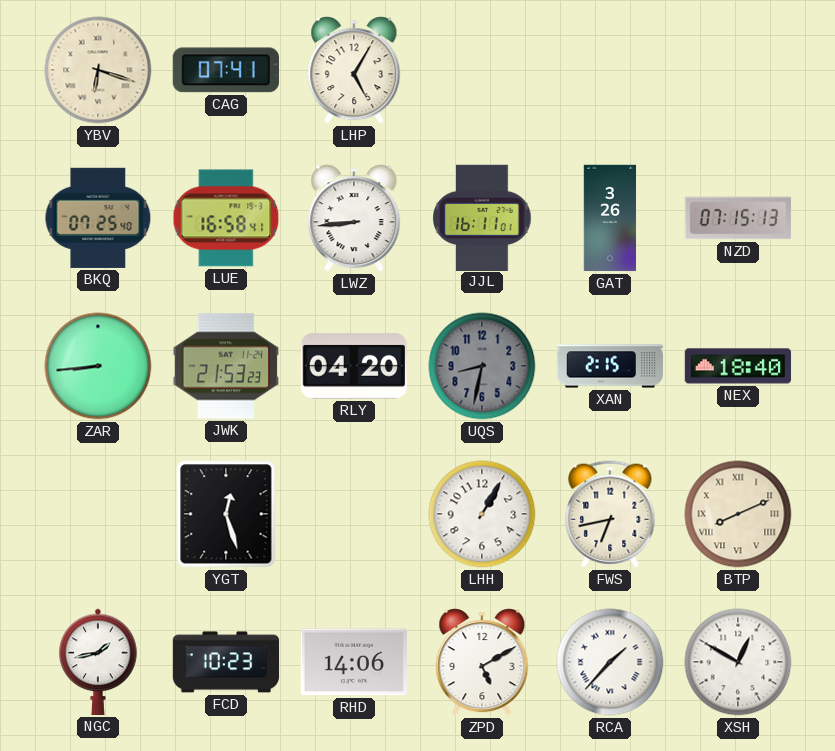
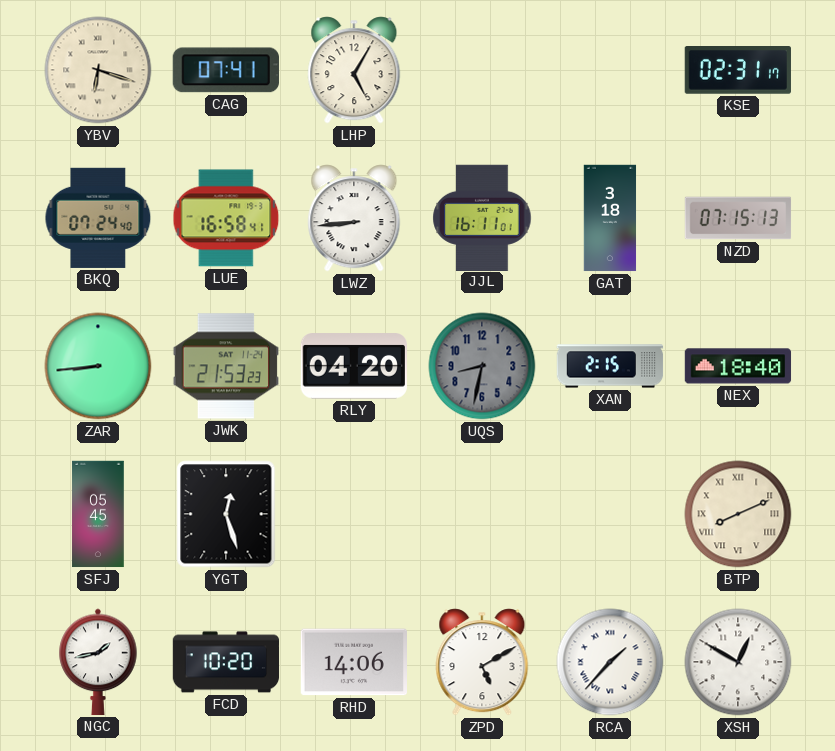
KSE: none -> 02:31 (738, 71)
BKQ: 07:25 -> 07:24 (98, 218)
GAT: 3:26 -> 3:18 (610, 218)
SFJ: none -> 05:45 (98, 514)
LHH: 1:05 -> none (482, 514)
FWS: 6:43 -> none (610, 514)
FCD: 10:23 -> 10:20 (226, 662)
